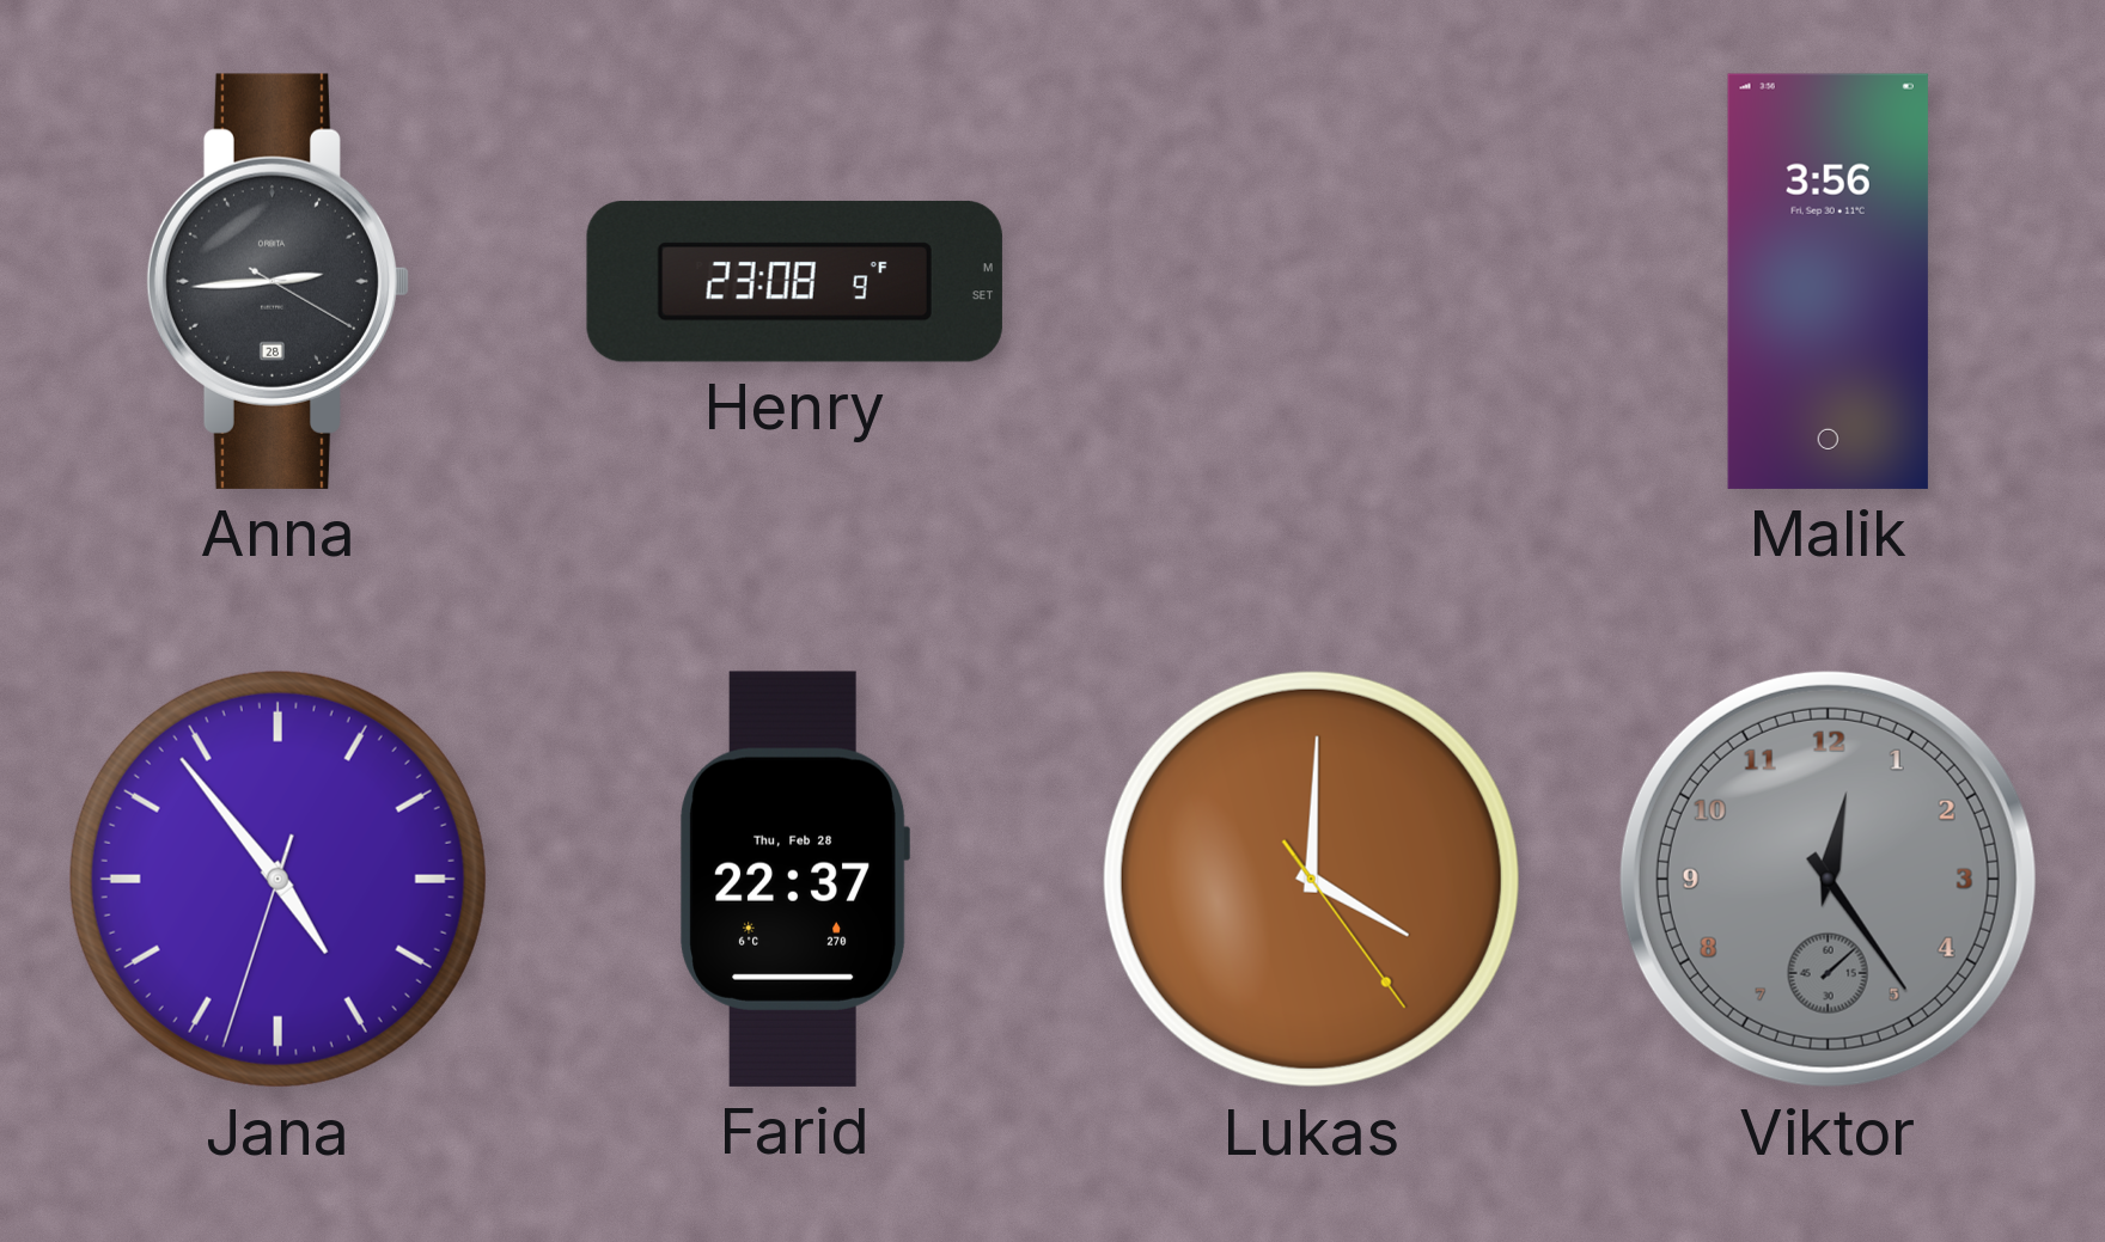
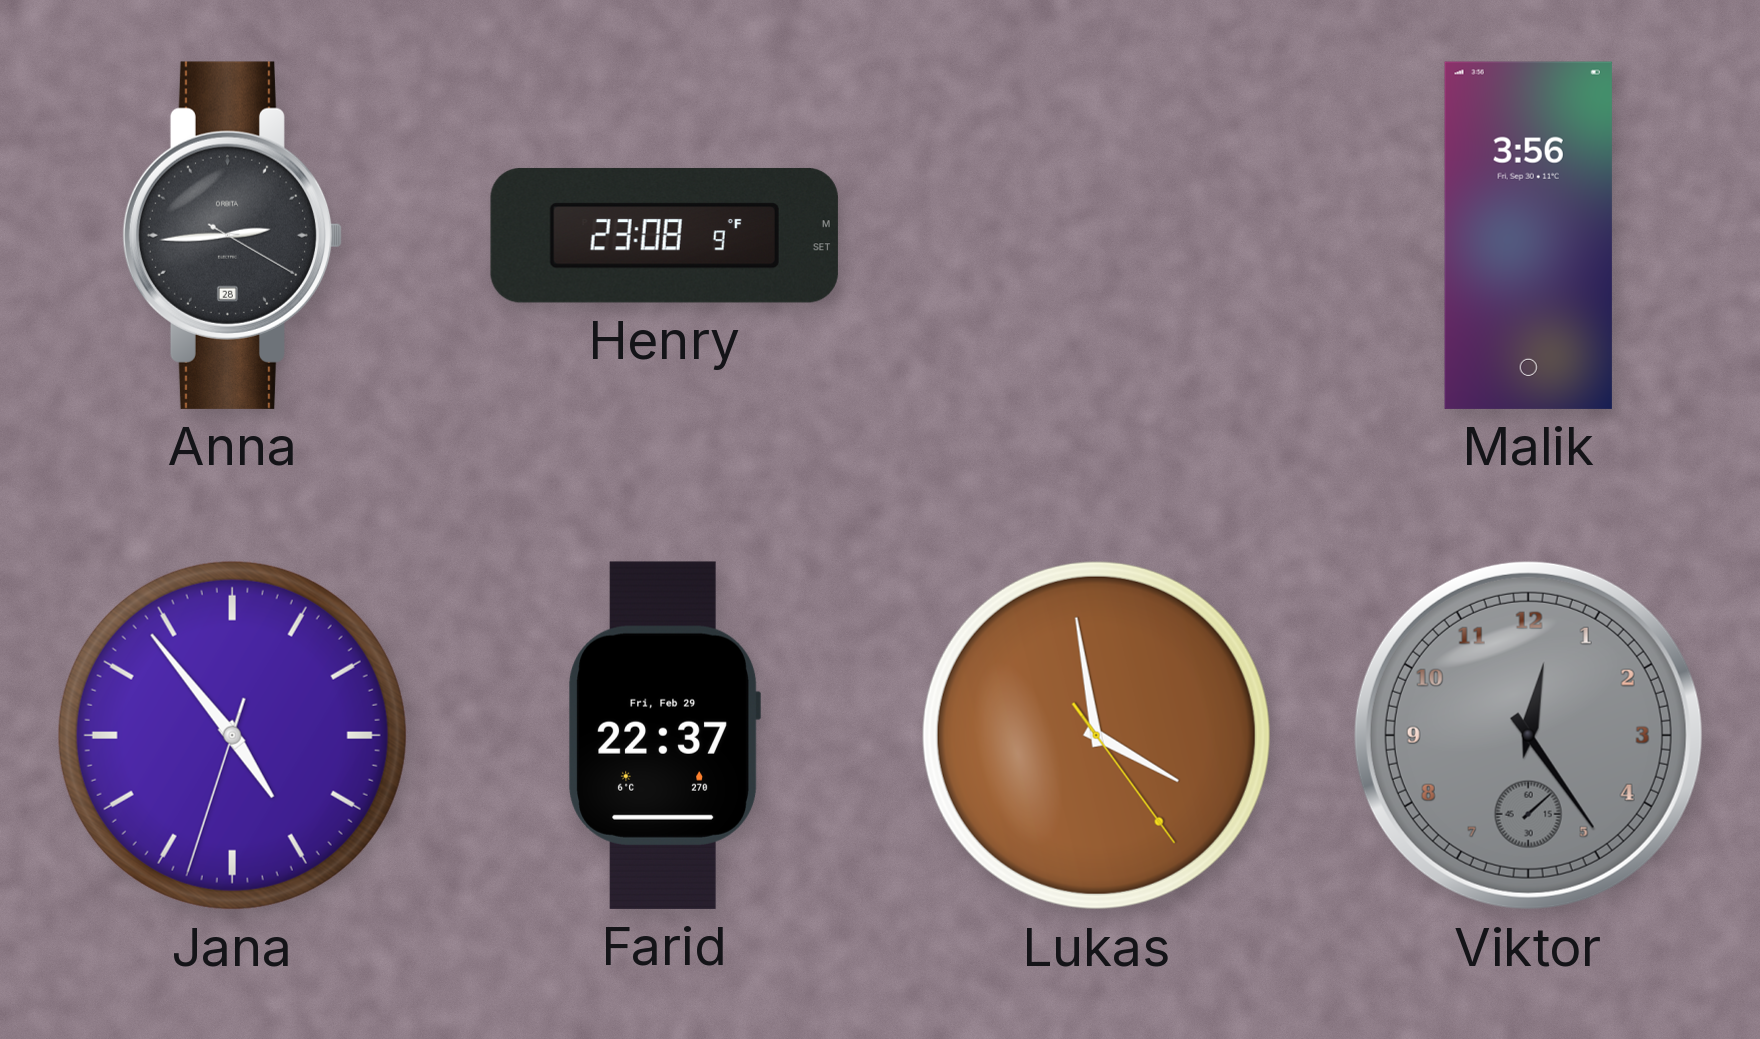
Farid date: Thu, Feb 28 -> Fri, Feb 29 (664, 735)
Lukas: 4:00 -> 3:58 (1096, 735)
